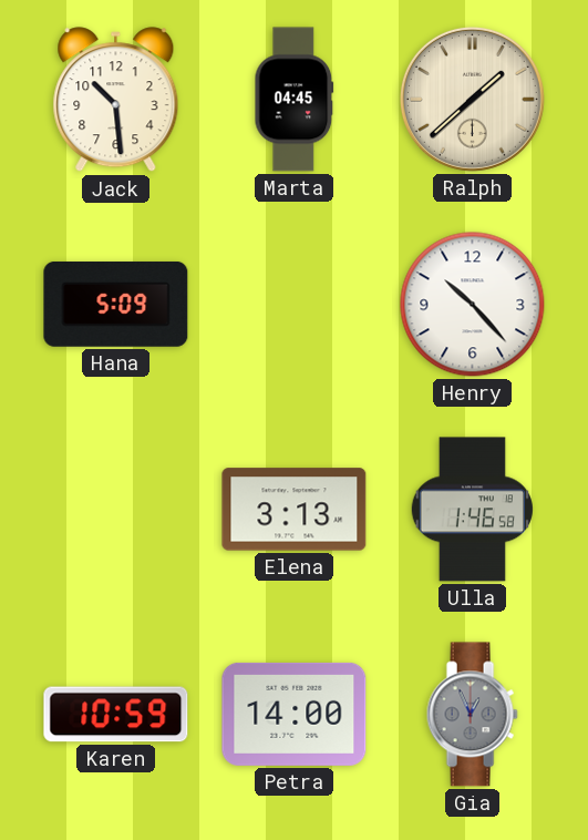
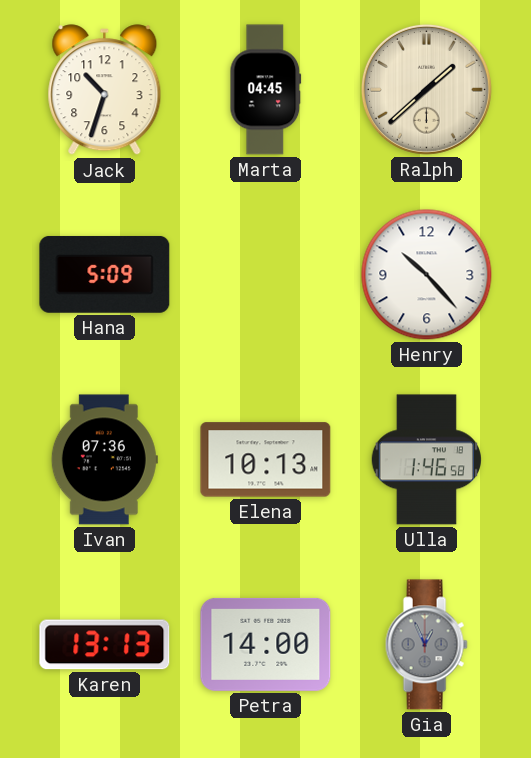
Jack: 10:29 -> 10:33 (105, 90)
Ivan: none -> 07:36 (104, 460)
Elena: 3:13 -> 10:13 (266, 460)
Karen: 10:59 -> 13:13 (105, 645)
